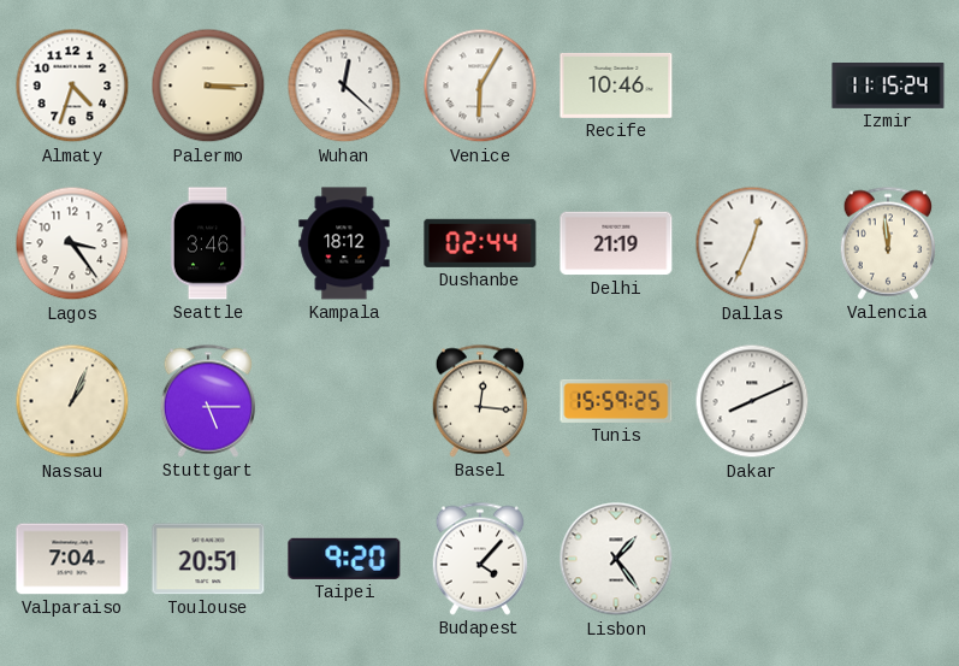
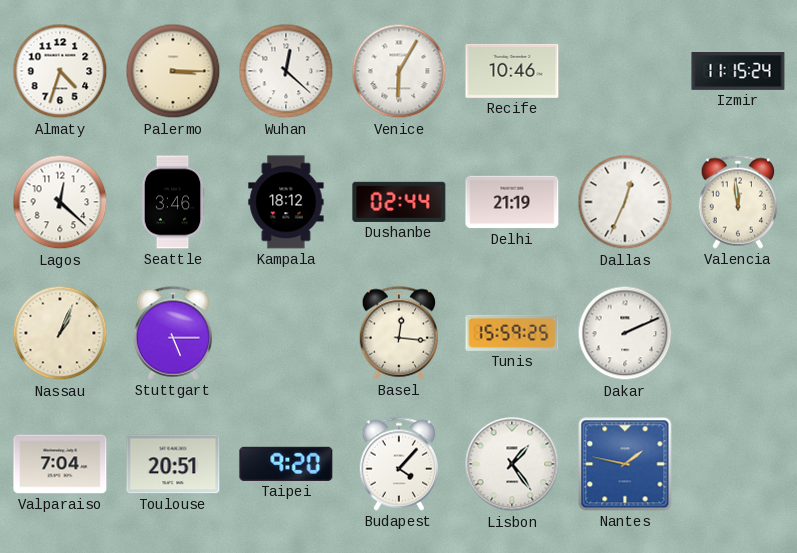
Lagos: 3:24 -> 12:22 (60, 202)
Dakar: 8:11 -> 2:11 (625, 333)
Nantes: none -> 1:47 (625, 464)
